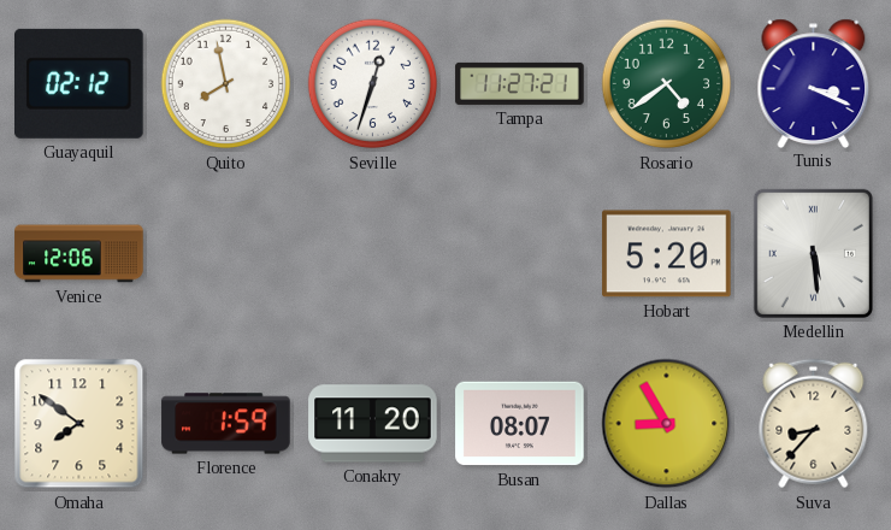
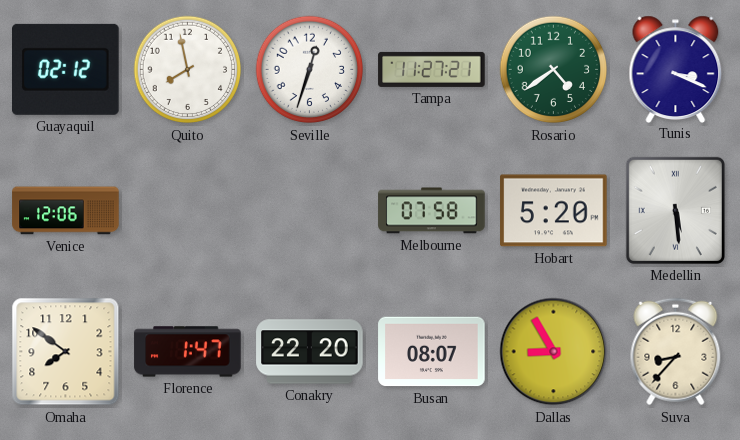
Melbourne: none -> 07:58 (432, 211)
Florence: 1:59 -> 1:47 (188, 352)
Conakry: 11:20 -> 22:20 (310, 352)
